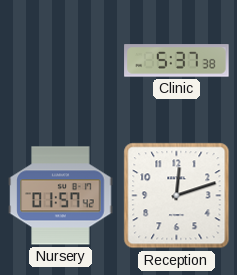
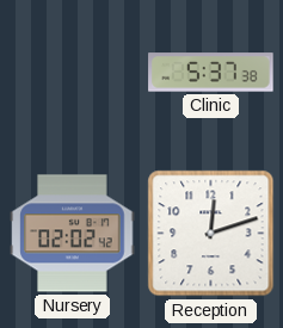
Nursery: 01:57 -> 02:02 (73, 234)
